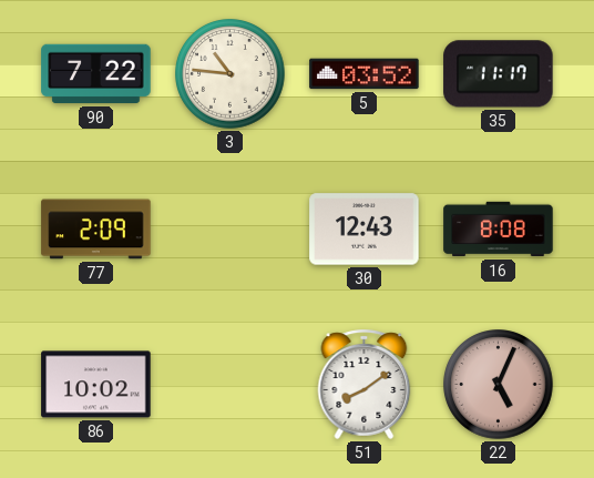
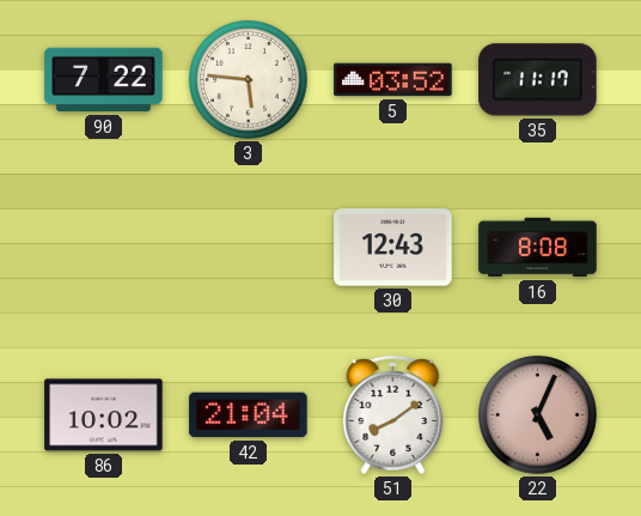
3: 10:46 -> 5:46 (249, 80)
77: 2:09 -> none (96, 230)
42: none -> 21:04 (249, 415)
